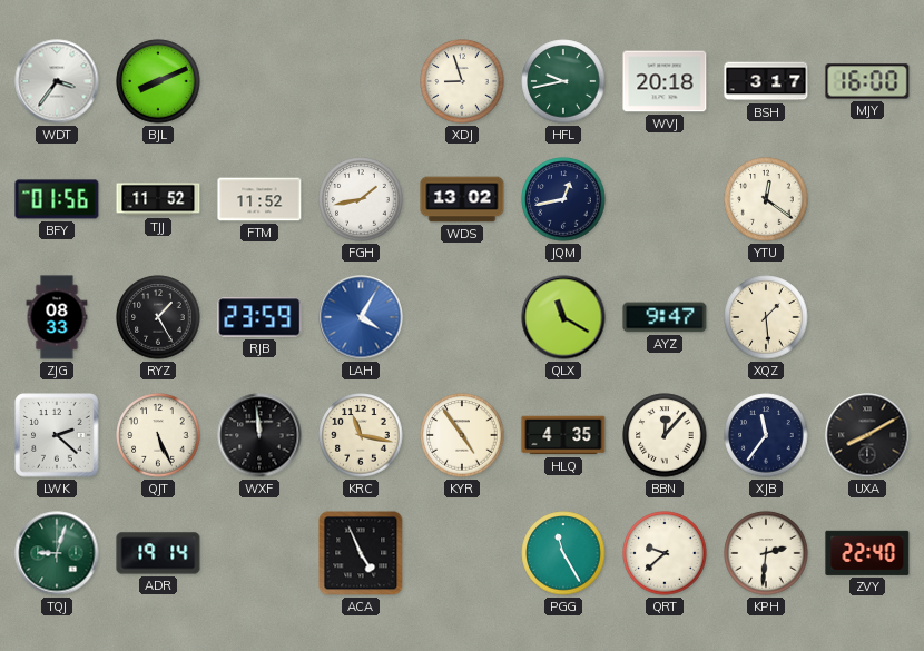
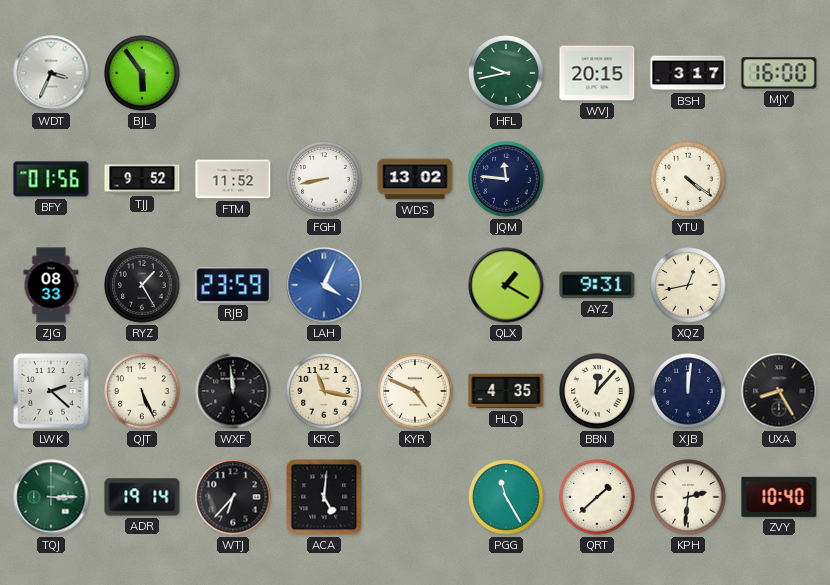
WDT: 3:36 -> 3:34 (51, 73)
BJL: 8:11 -> 5:54 (142, 73)
XDJ: 8:57 -> none (462, 81)
WVJ: 20:18 -> 20:15 (597, 73)
TJJ: 11:52 -> 9:52 (142, 179)
FGH: 1:43 -> 8:43 (324, 179)
JQM: 12:43 -> 11:46 (506, 179)
YTU: 12:21 -> 4:21 (688, 179)
LAH: 4:05 -> 4:04 (324, 285)
QLX: 11:20 -> 1:20 (506, 285)
AYZ: 9:47 -> 9:31 (597, 285)
XQZ: 1:29 -> 12:43 (688, 285)
KYR: 4:54 -> 4:49 (415, 391)
XJB: 11:36 -> 12:01 (688, 391)
UXA: 8:10 -> 8:25 (779, 391)
TQJ: 9:03 -> 3:15 (51, 497)
WTJ: none -> 6:37 (233, 497)
ACA: 4:56 -> 5:01 (324, 497)
QRT: 9:38 -> 1:38 (597, 497)
ZVY: 22:40 -> 10:40 (779, 497)
